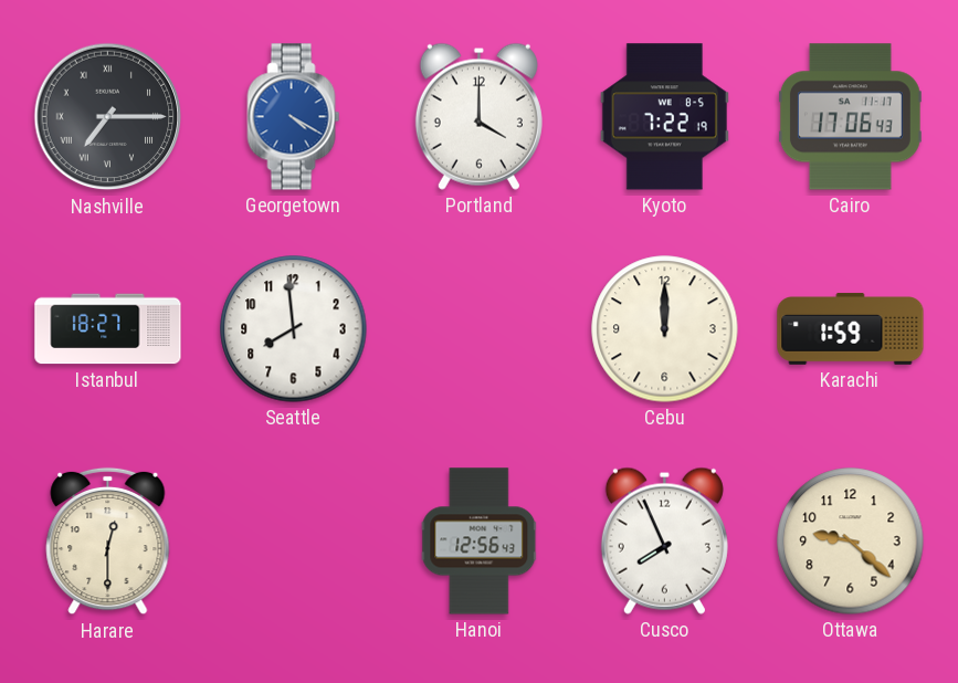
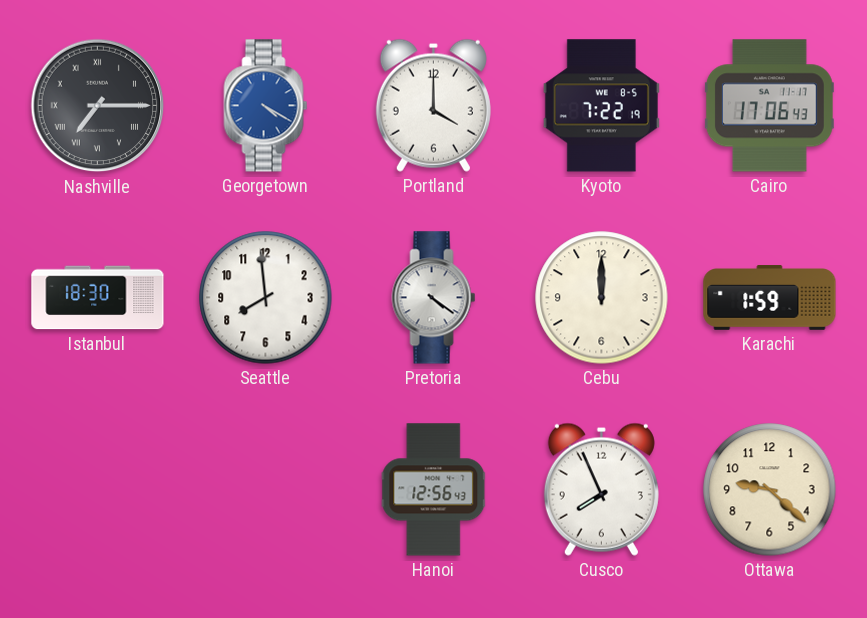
Istanbul: 18:27 -> 18:30 (98, 298)
Pretoria: none -> 4:21 (434, 298)
Harare: 12:30 -> none (108, 542)
